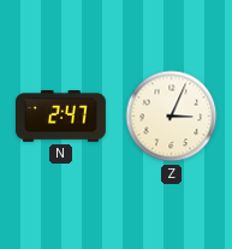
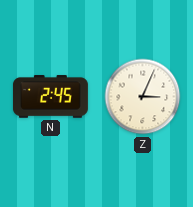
N: 2:47 -> 2:45 (50, 97)
